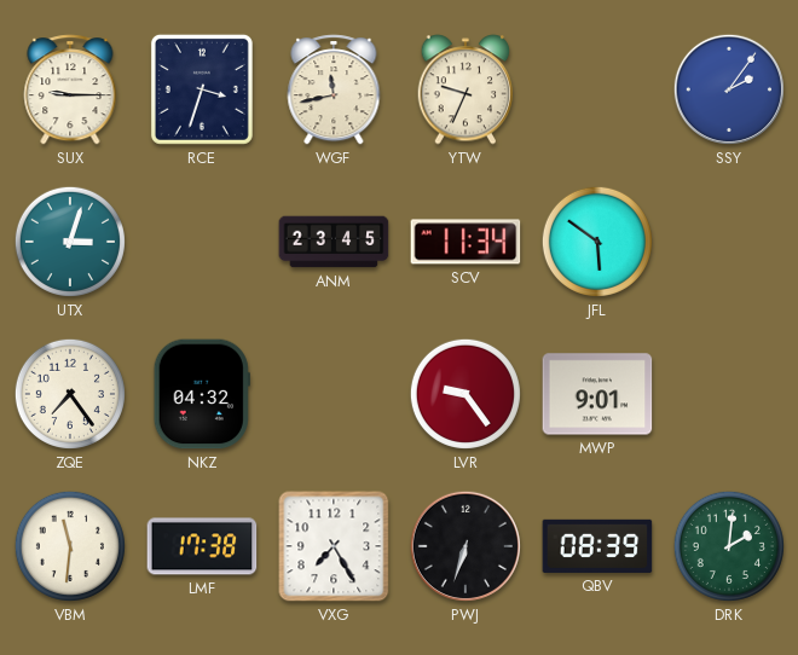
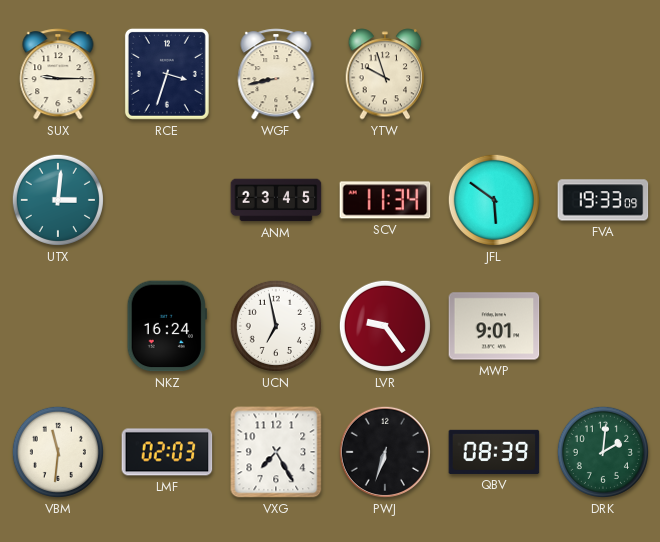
WGF: 11:43 -> 8:43 (276, 74)
YTW: 9:34 -> 9:57 (385, 74)
SSY: 2:06 -> none (729, 89)
UTX: 3:03 -> 3:01 (58, 200)
FVA: none -> 19:33 (603, 200)
ZQE: 7:24 -> none (70, 394)
NKZ: 04:32 -> 16:24 (167, 326)
UCN: none -> 6:58 (276, 326)
LMF: 17:38 -> 02:03 (167, 452)
